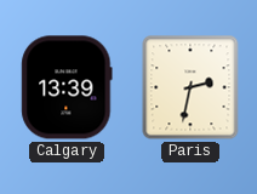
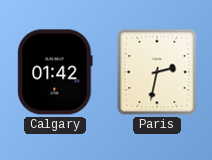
Calgary: 13:39 -> 01:42 (55, 72)
